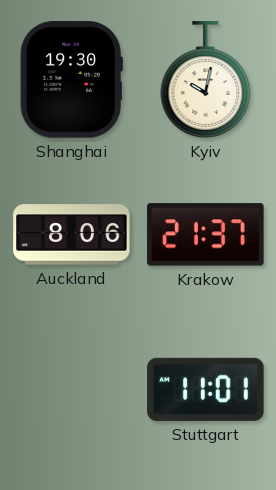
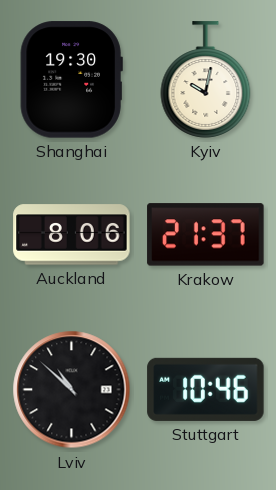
Lviv: none -> 10:52 (72, 390)
Stuttgart: 11:01 -> 10:46 (206, 389)
